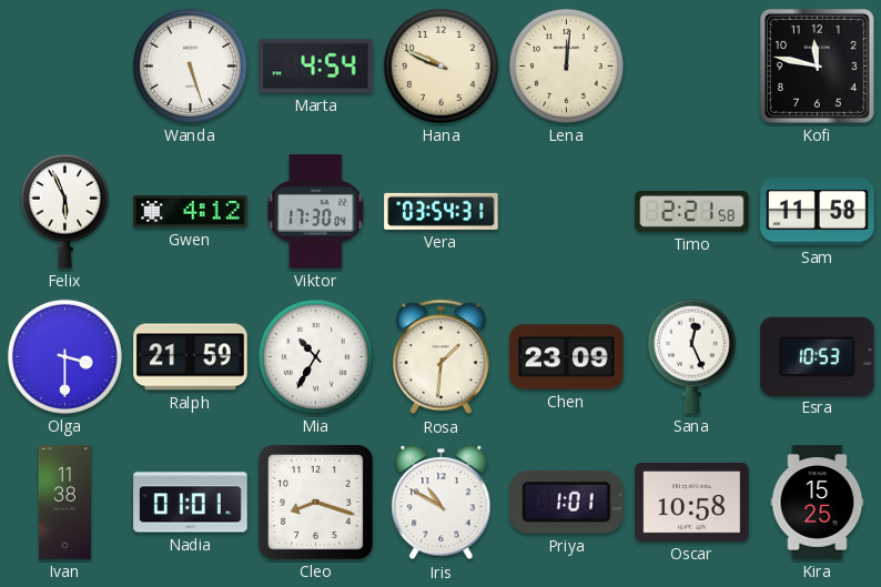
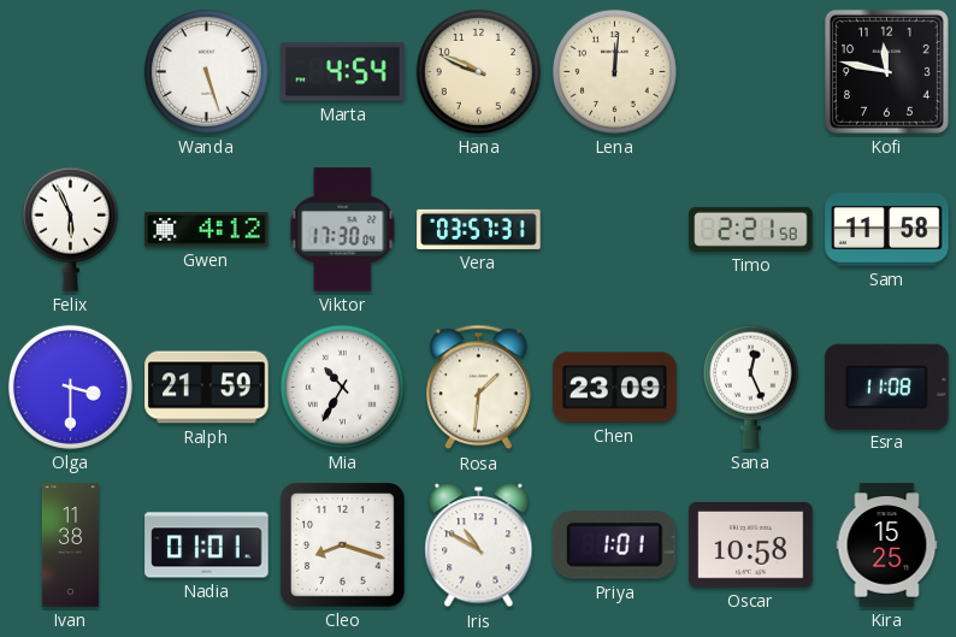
Vera: 03:54 -> 03:57 (479, 229)
Esra: 10:53 -> 11:08 (887, 387)
